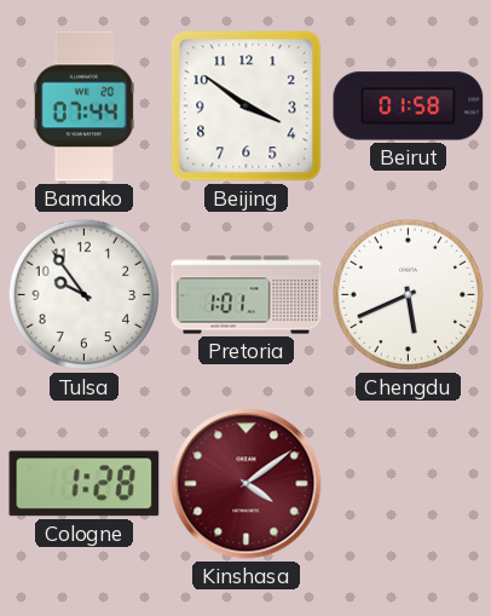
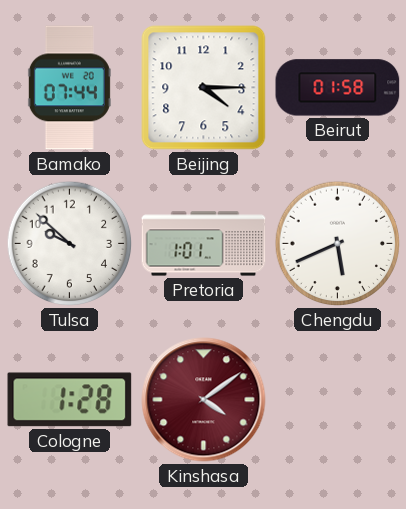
Beijing: 3:51 -> 4:15 (204, 88)
Tulsa: 9:54 -> 9:52 (70, 244)
